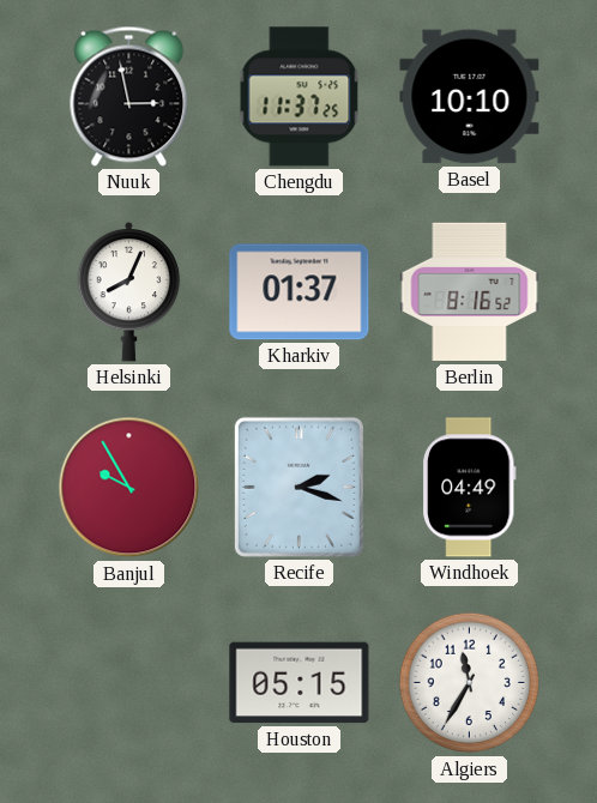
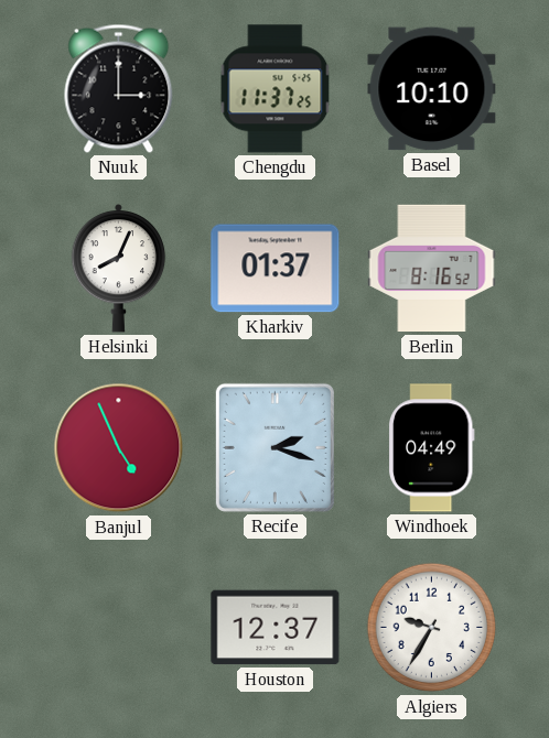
Nuuk: 2:58 -> 3:00 (119, 88)
Banjul: 9:55 -> 4:56 (119, 448)
Houston: 05:15 -> 12:37 (276, 628)
Algiers: 11:35 -> 9:35 (432, 628)
